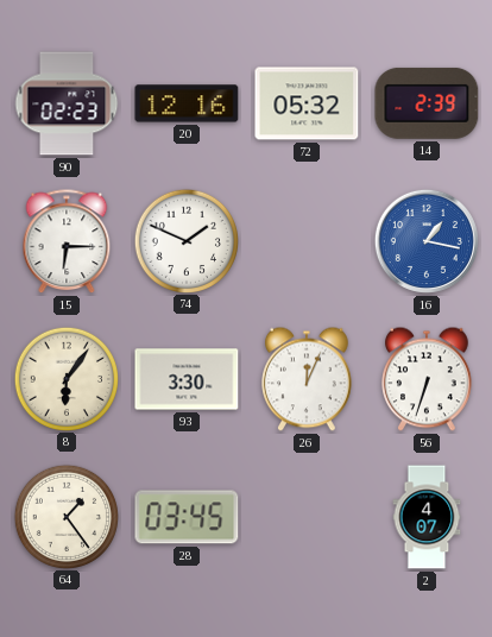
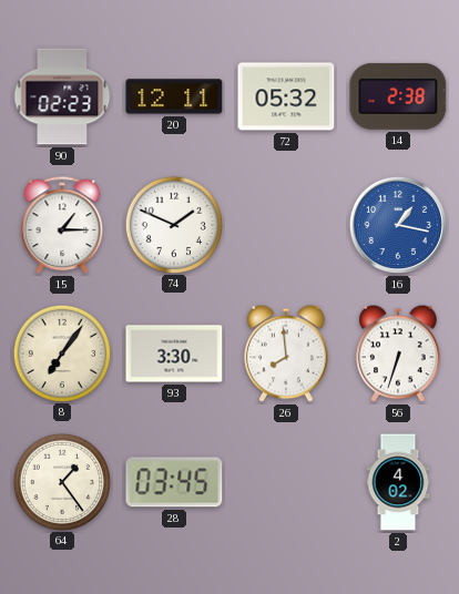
20: 12:16 -> 12:11 (174, 96)
14: 2:39 -> 2:38 (398, 96)
15: 6:15 -> 1:15 (62, 226)
8: 6:06 -> 7:06 (61, 352)
26: 12:04 -> 7:59 (287, 354)
2: 4:07 -> 4:02 (398, 482)
